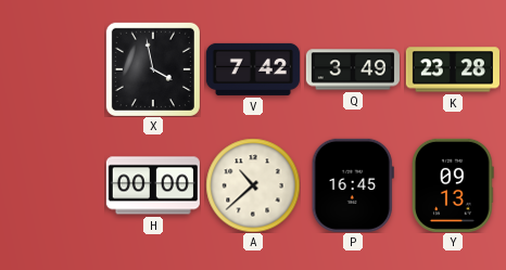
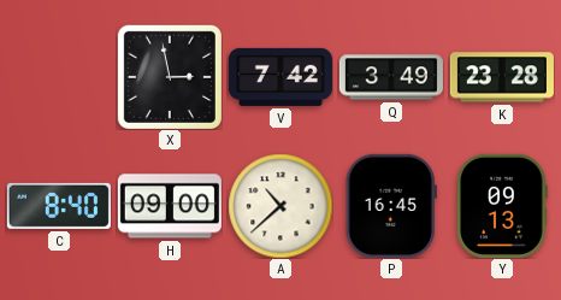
X: 3:58 -> 2:58 (170, 77)
C: none -> 8:40 (59, 206)
H: 00:00 -> 09:00 (170, 206)
